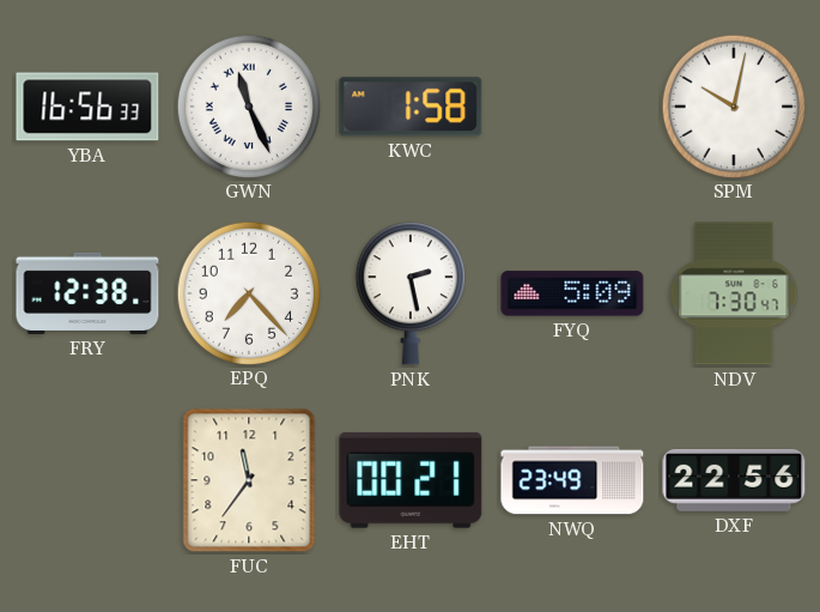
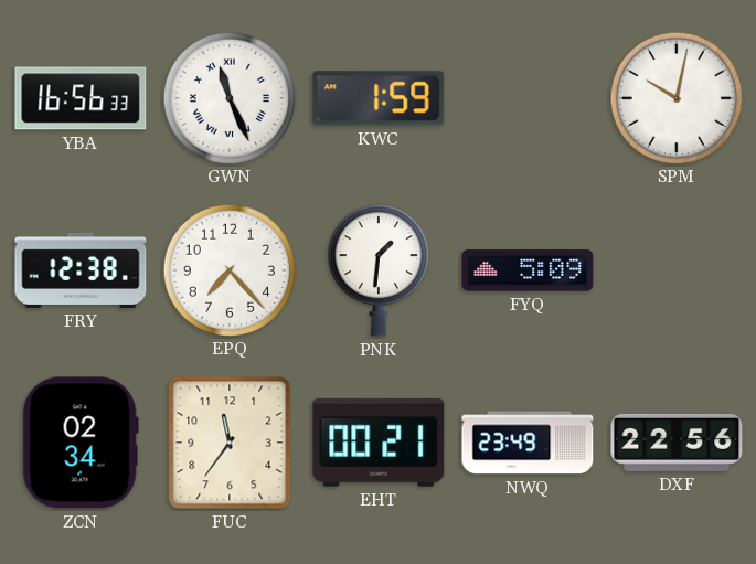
KWC: 1:58 -> 1:59 (379, 98)
PNK: 2:28 -> 1:31 (379, 270)
NDV: 7:30 -> none (734, 293)
ZCN: none -> 02:34 (81, 443)
